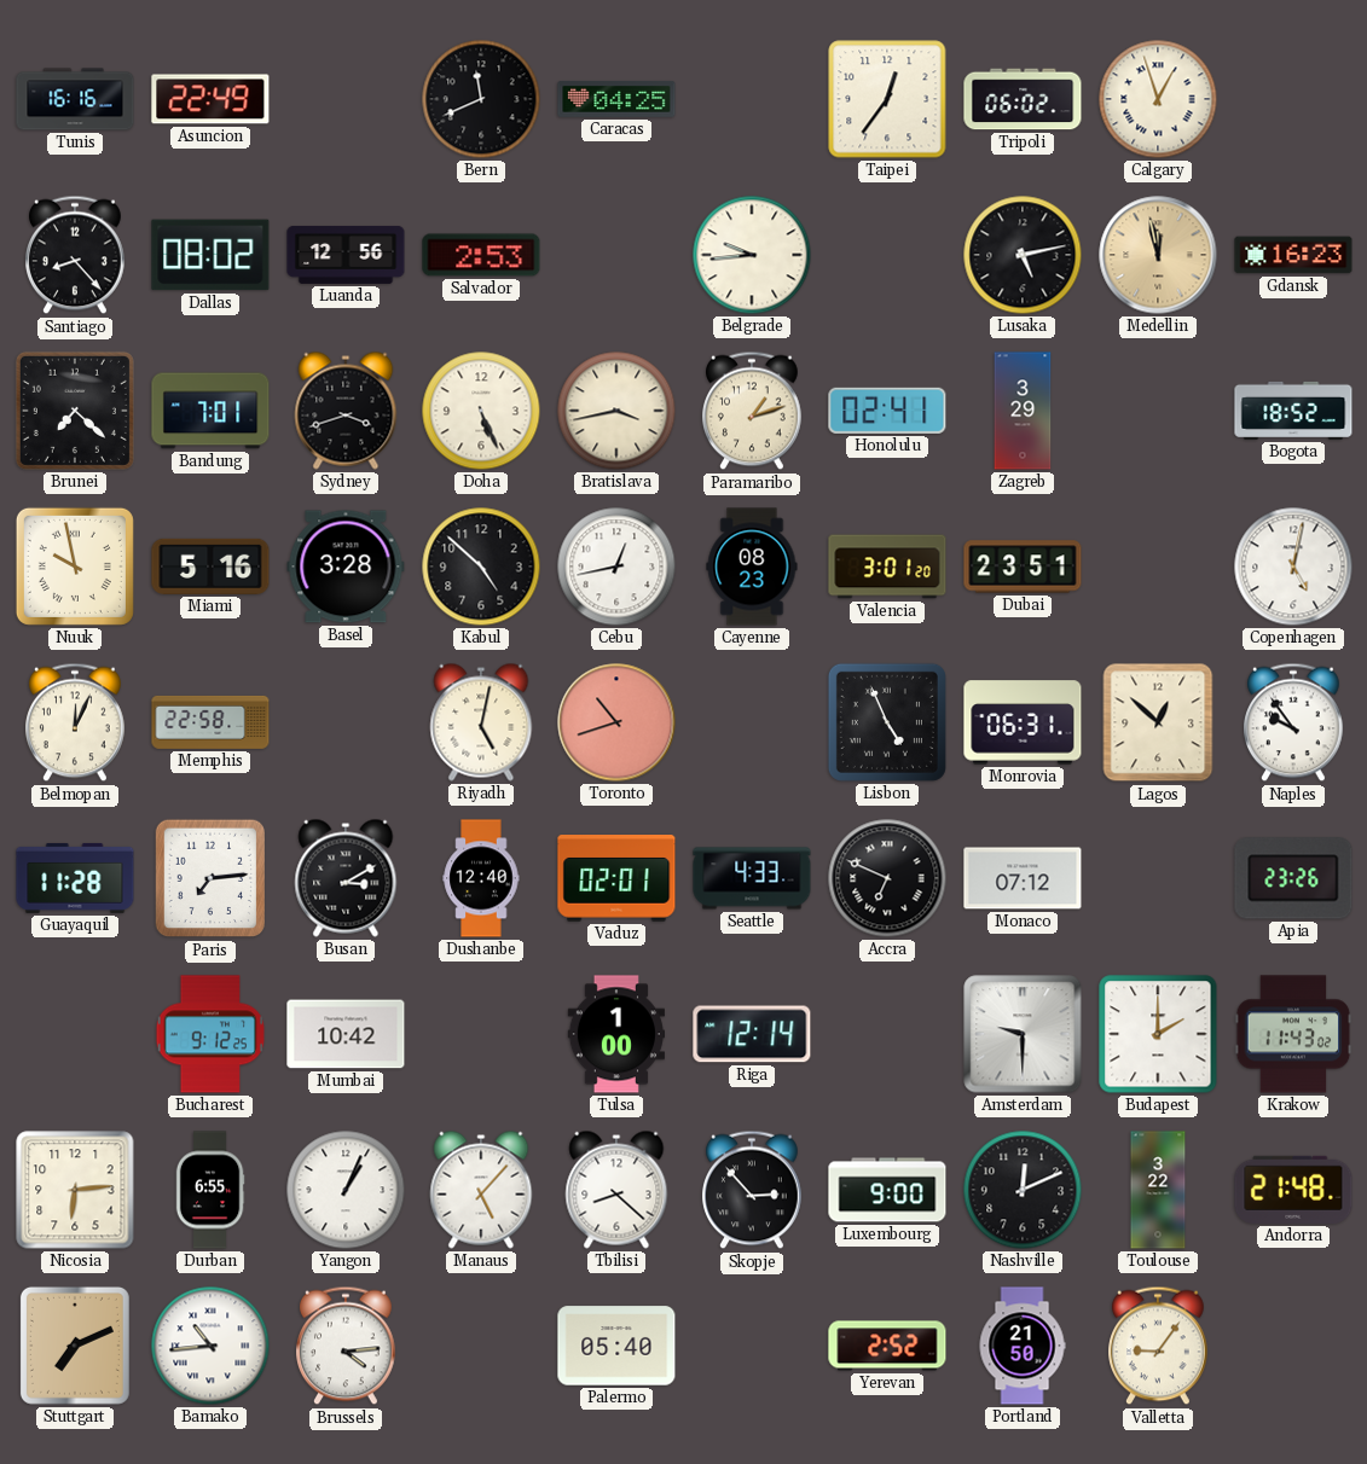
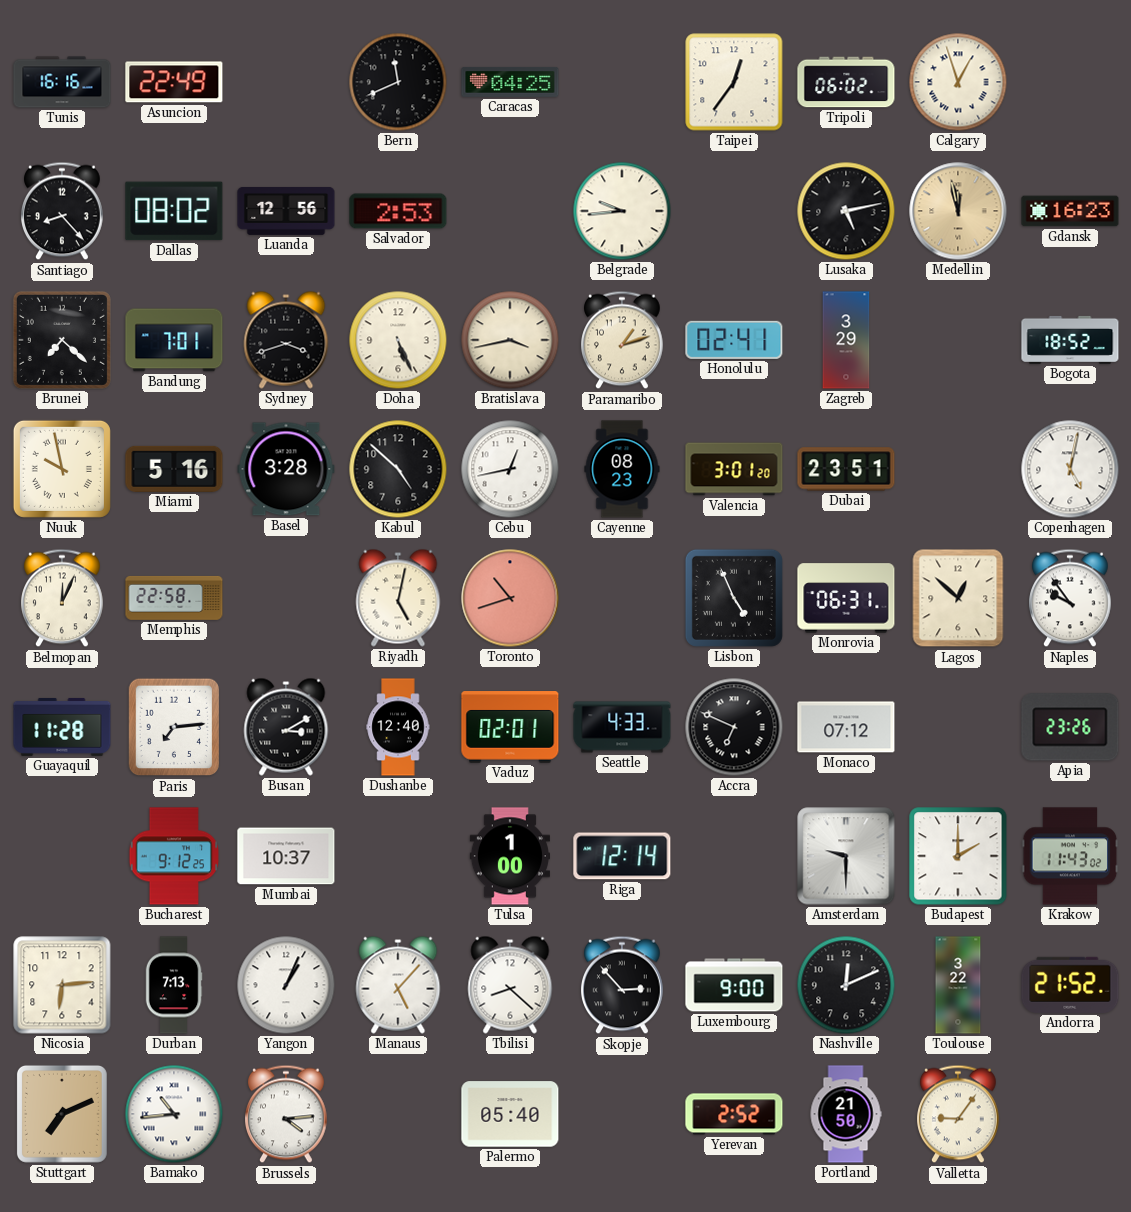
Mumbai: 10:42 -> 10:37 (286, 856)
Durban: 6:55 -> 7:13 (174, 985)
Andorra: 21:48 -> 21:52 (1070, 985)
